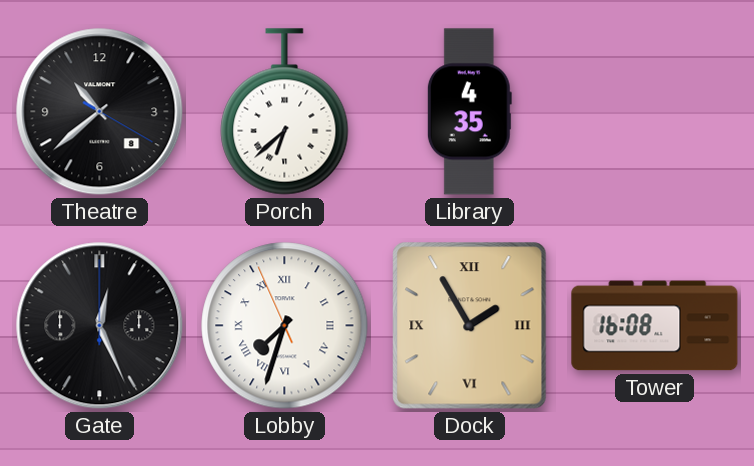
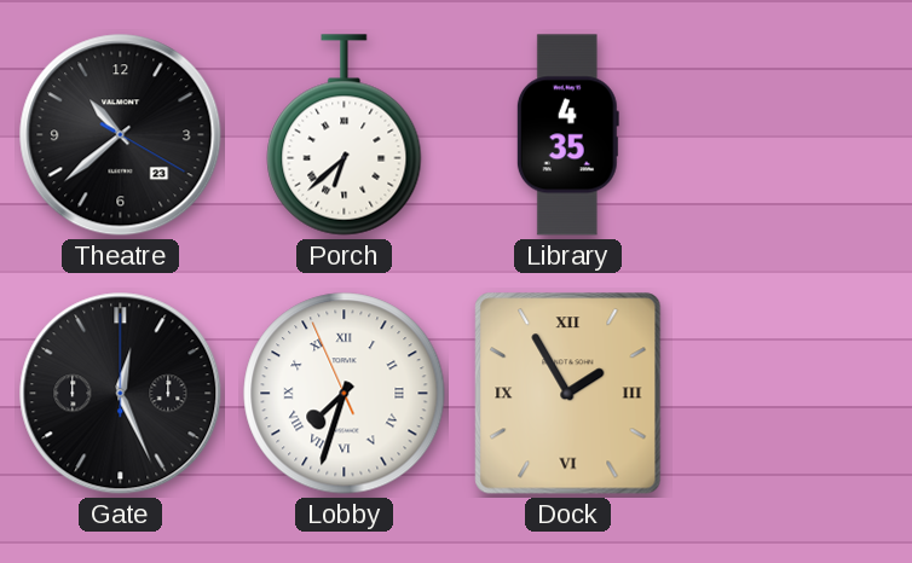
Theatre date: 8 -> 23 (121, 135)
Tower: 16:08 -> none (655, 326)
